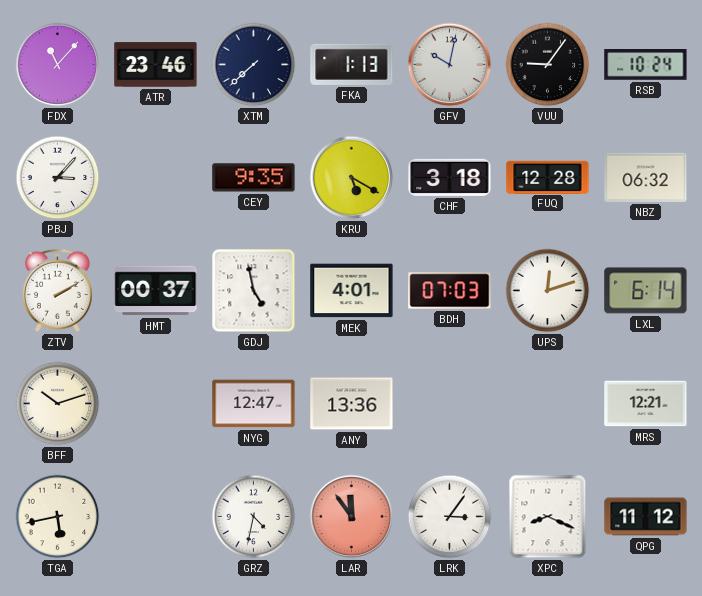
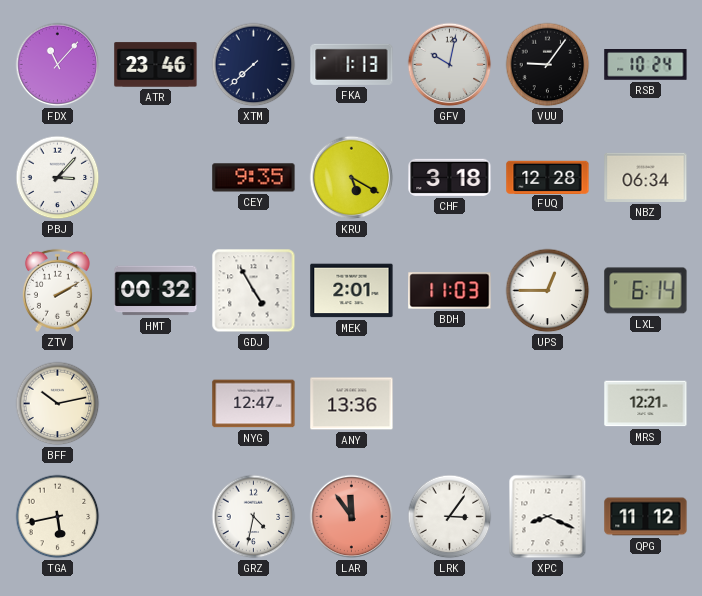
NBZ: 06:32 -> 06:34 (646, 177)
HMT: 00:37 -> 00:32 (156, 291)
GDJ: 4:58 -> 4:55 (254, 291)
MEK: 4:01 -> 2:01 (352, 291)
BDH: 07:03 -> 11:03 (450, 291)
UPS: 12:12 -> 12:45 (548, 291)
BFF: 10:12 -> 10:13 (58, 404)
